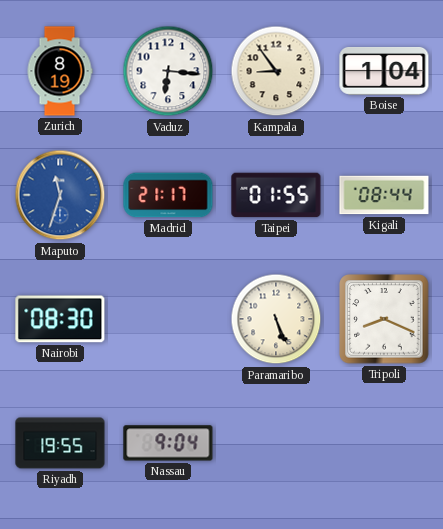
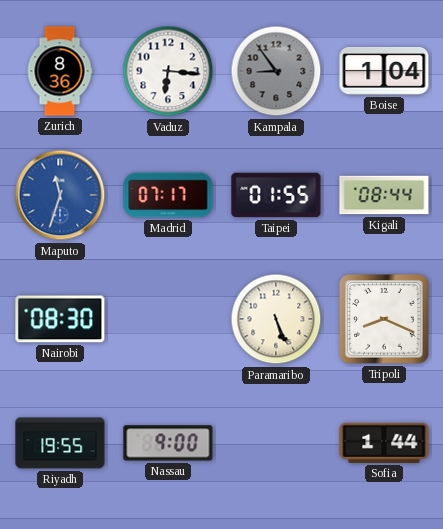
Zurich: 8:19 -> 8:36 (60, 71)
Kampala dial: cream -> grey (276, 71)
Madrid: 21:17 -> 07:17 (168, 195)
Nassau: 9:04 -> 9:00 (168, 443)
Sofia: none -> 1:44 (384, 443)
